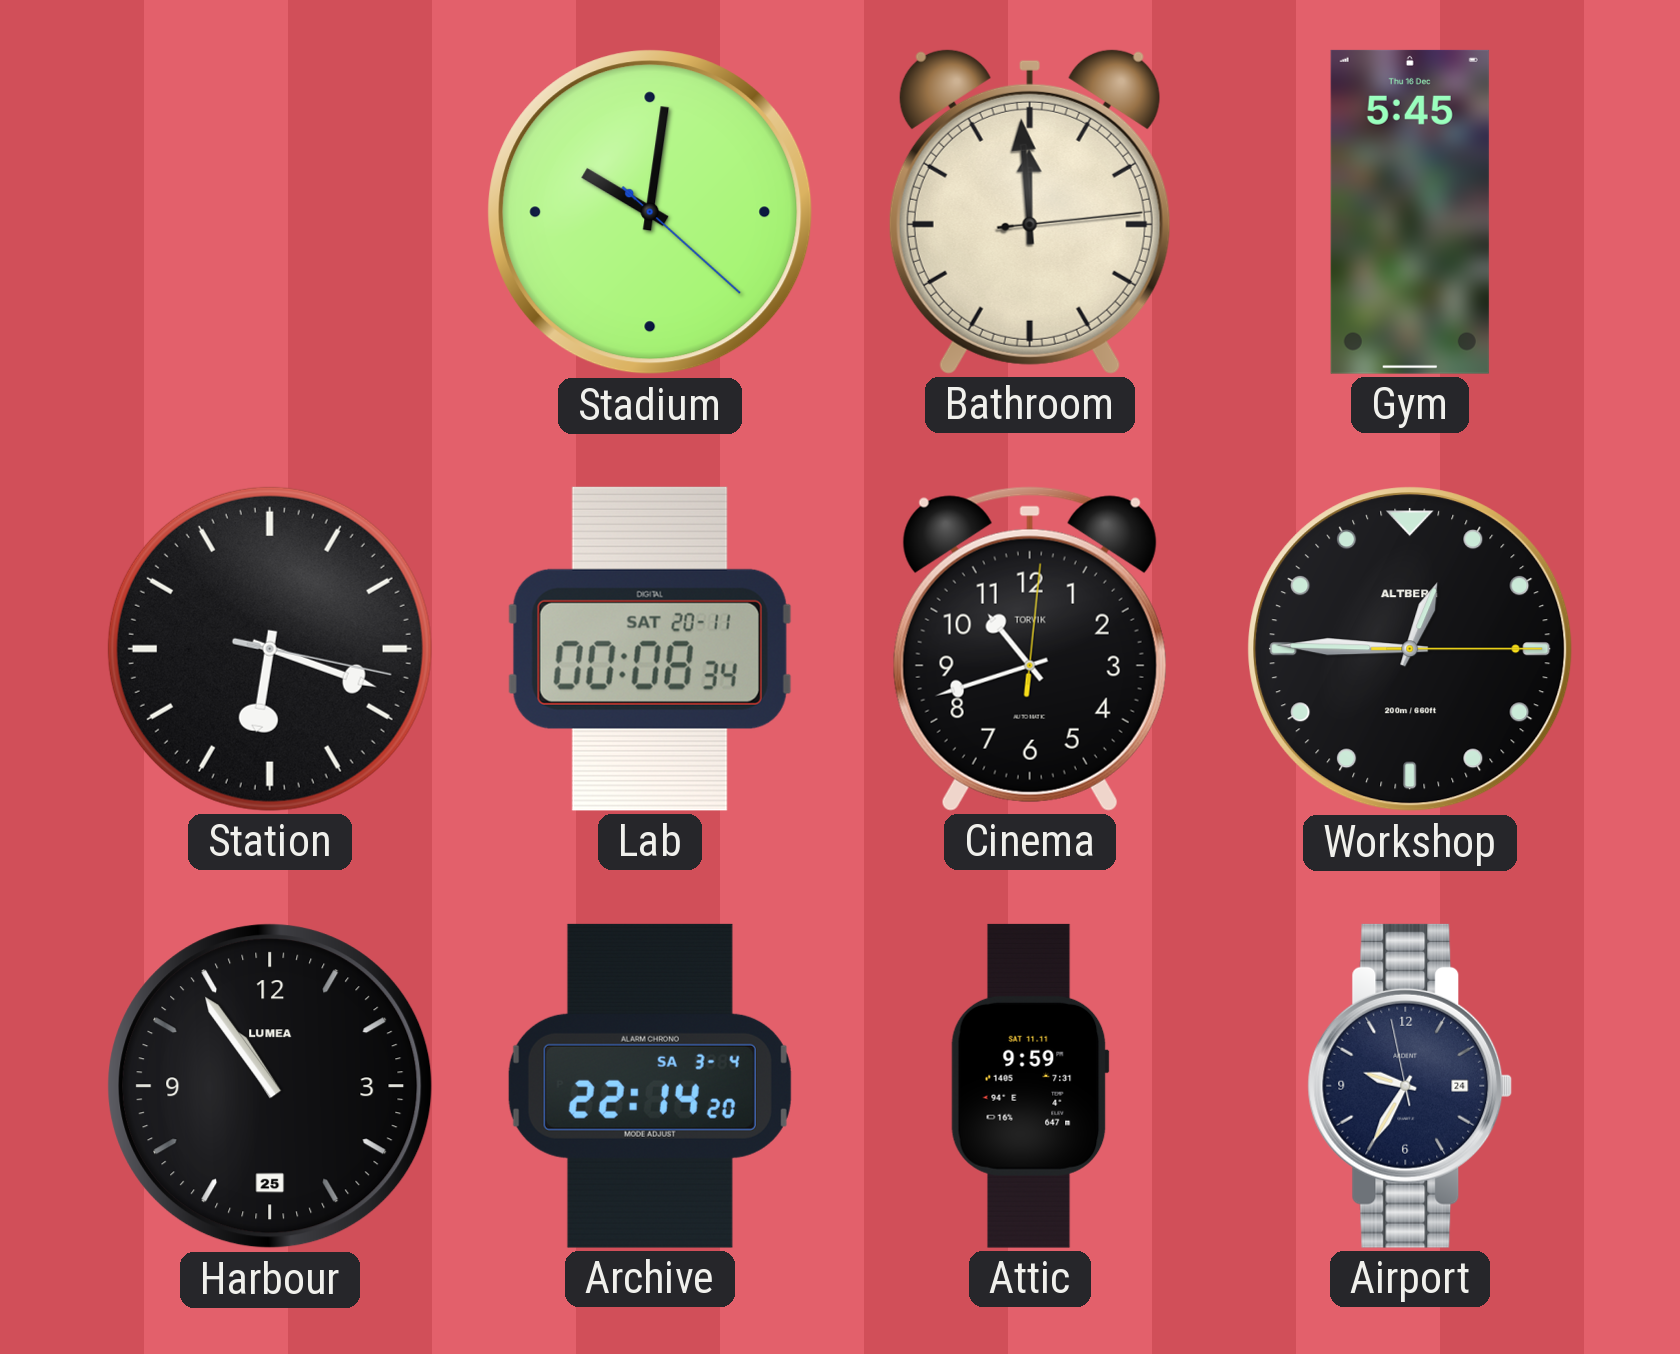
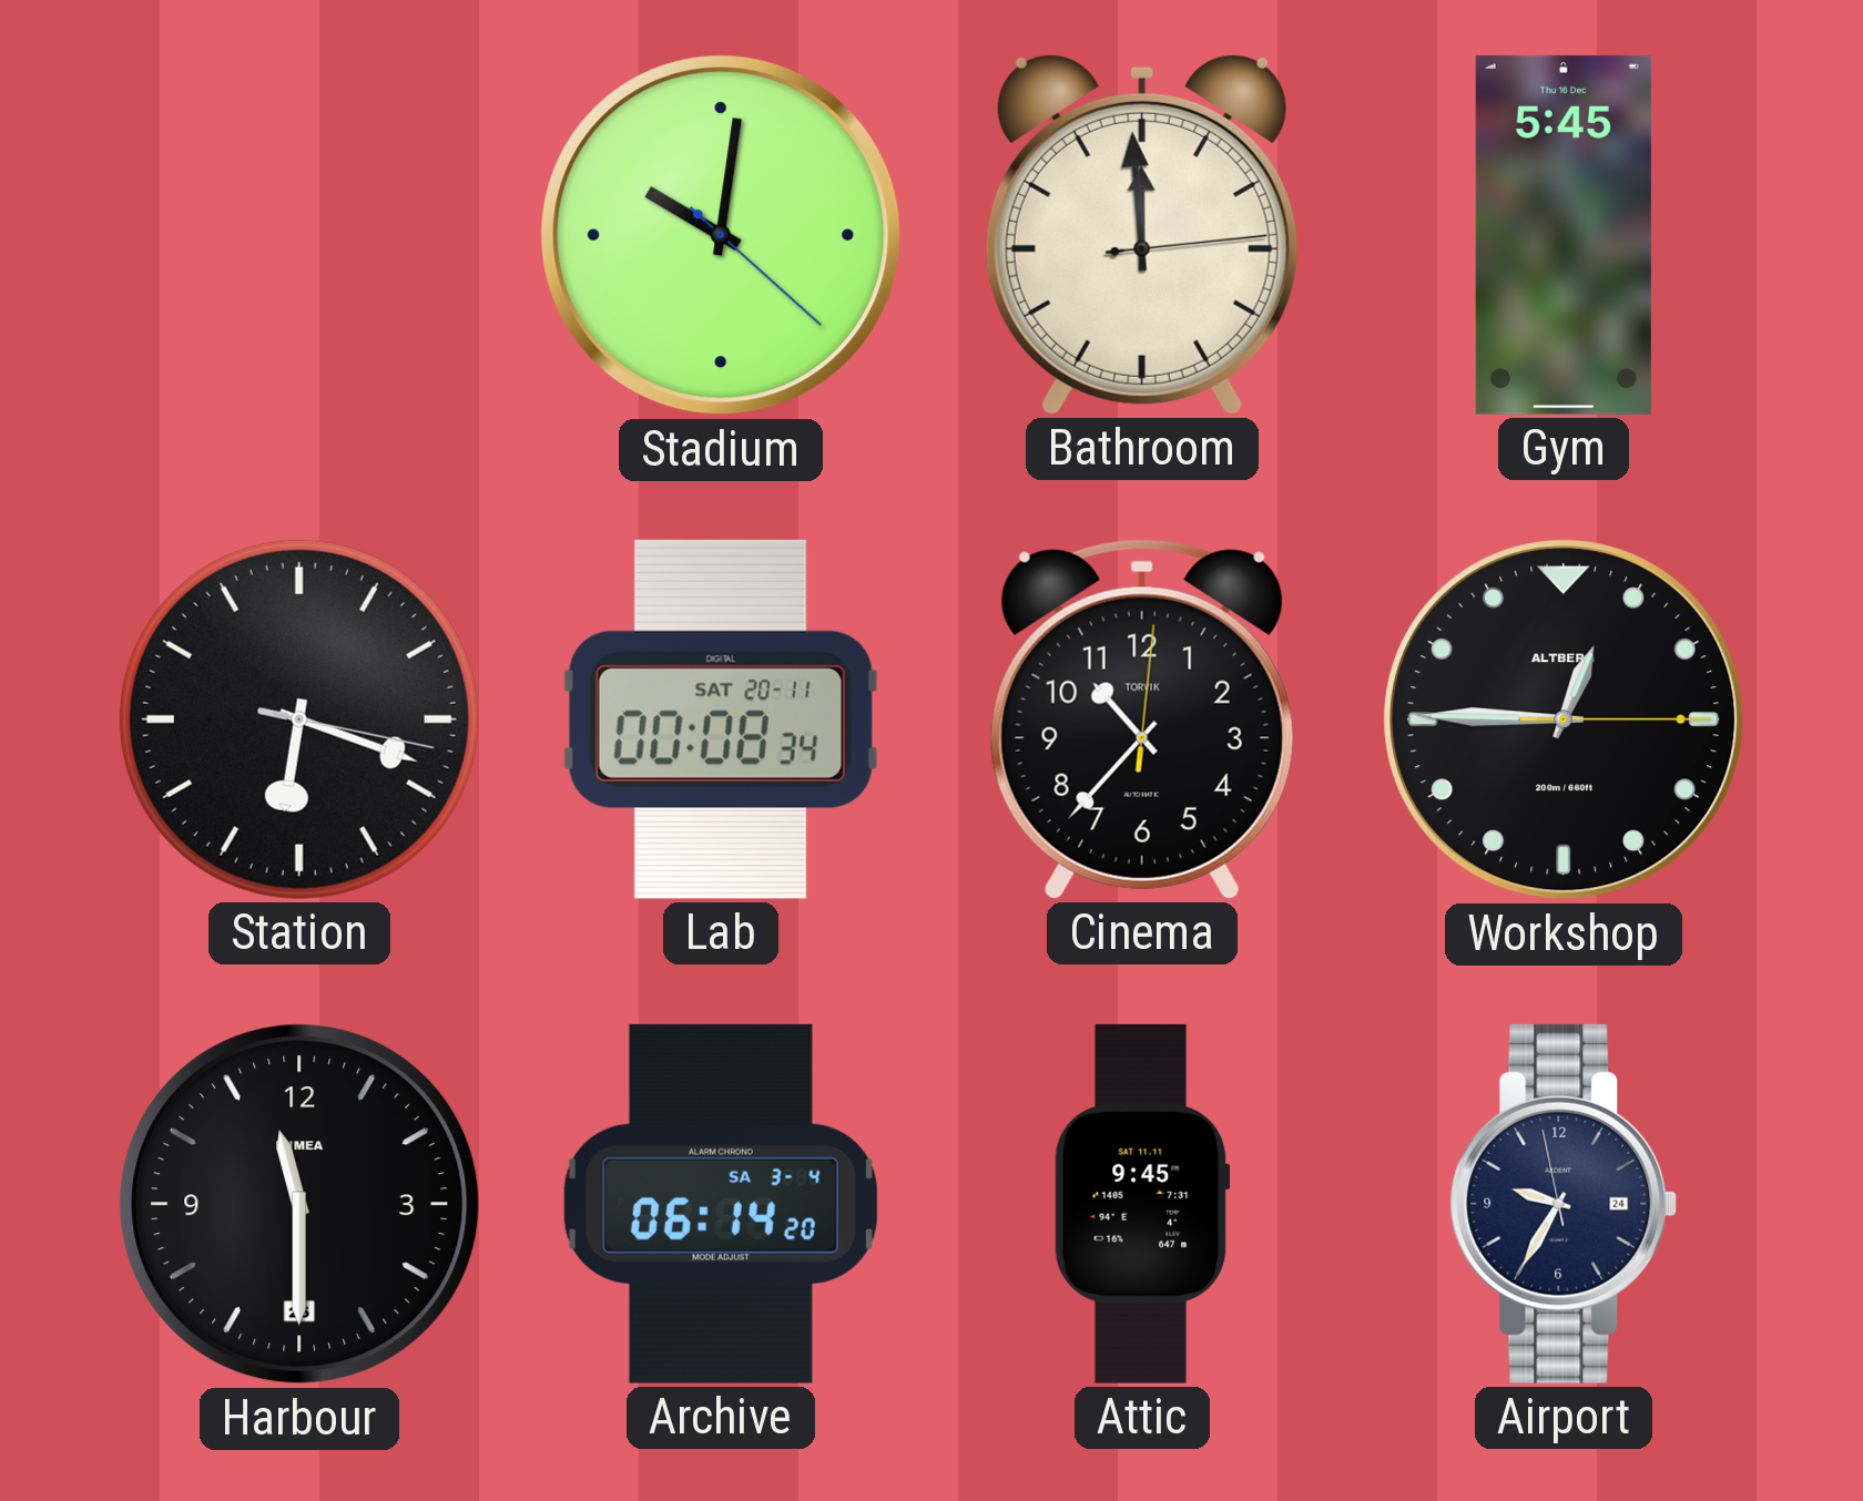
Cinema: 10:42 -> 10:37 (1142, 719)
Harbour: 10:54 -> 11:30 (299, 1204)
Archive: 22:14 -> 06:14 (721, 1204)
Attic: 9:59 -> 9:45 (1142, 1204)
